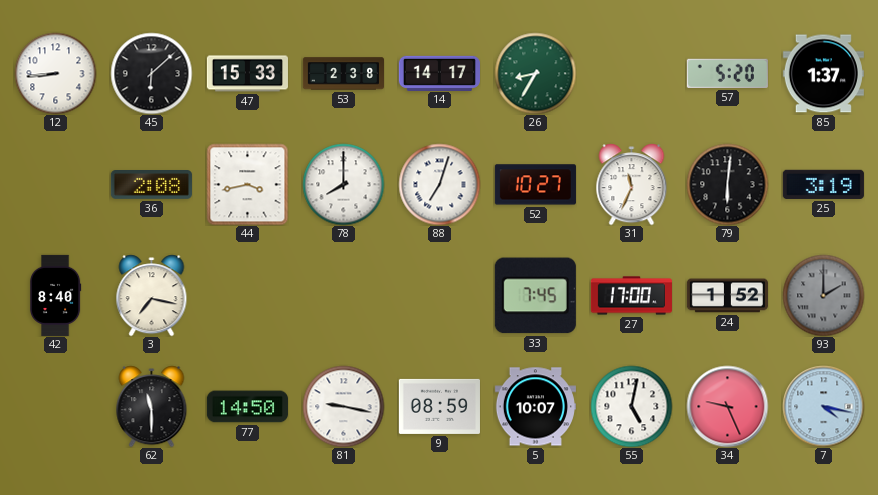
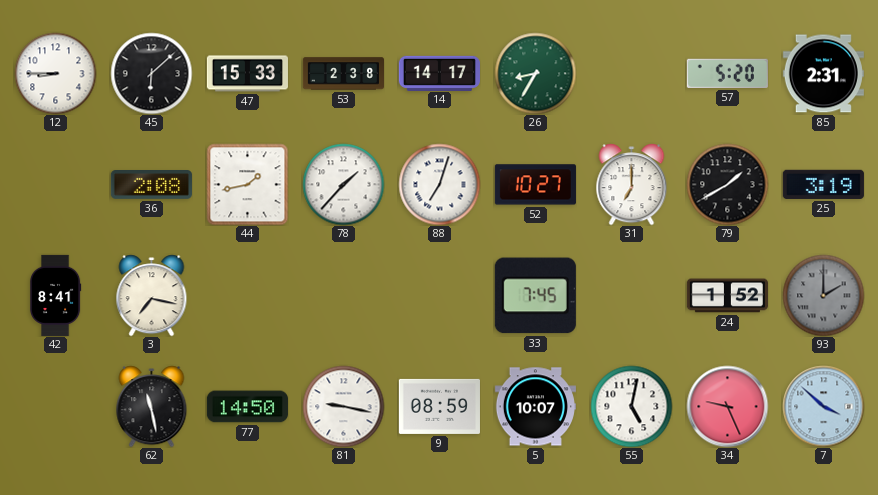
12: 8:44 -> 8:45 (55, 73)
85: 1:37 -> 2:31 (823, 74)
44: 3:43 -> 1:43 (247, 184)
78: 8:00 -> 1:37 (343, 184)
31: 11:34 -> 7:00 (632, 184)
79: 6:01 -> 1:40 (727, 184)
42: 8:40 -> 8:41 (55, 295)
27: 17:00 -> none (631, 296)
62: 11:30 -> 11:28 (152, 406)
7: 4:17 -> 3:52 (823, 406)
